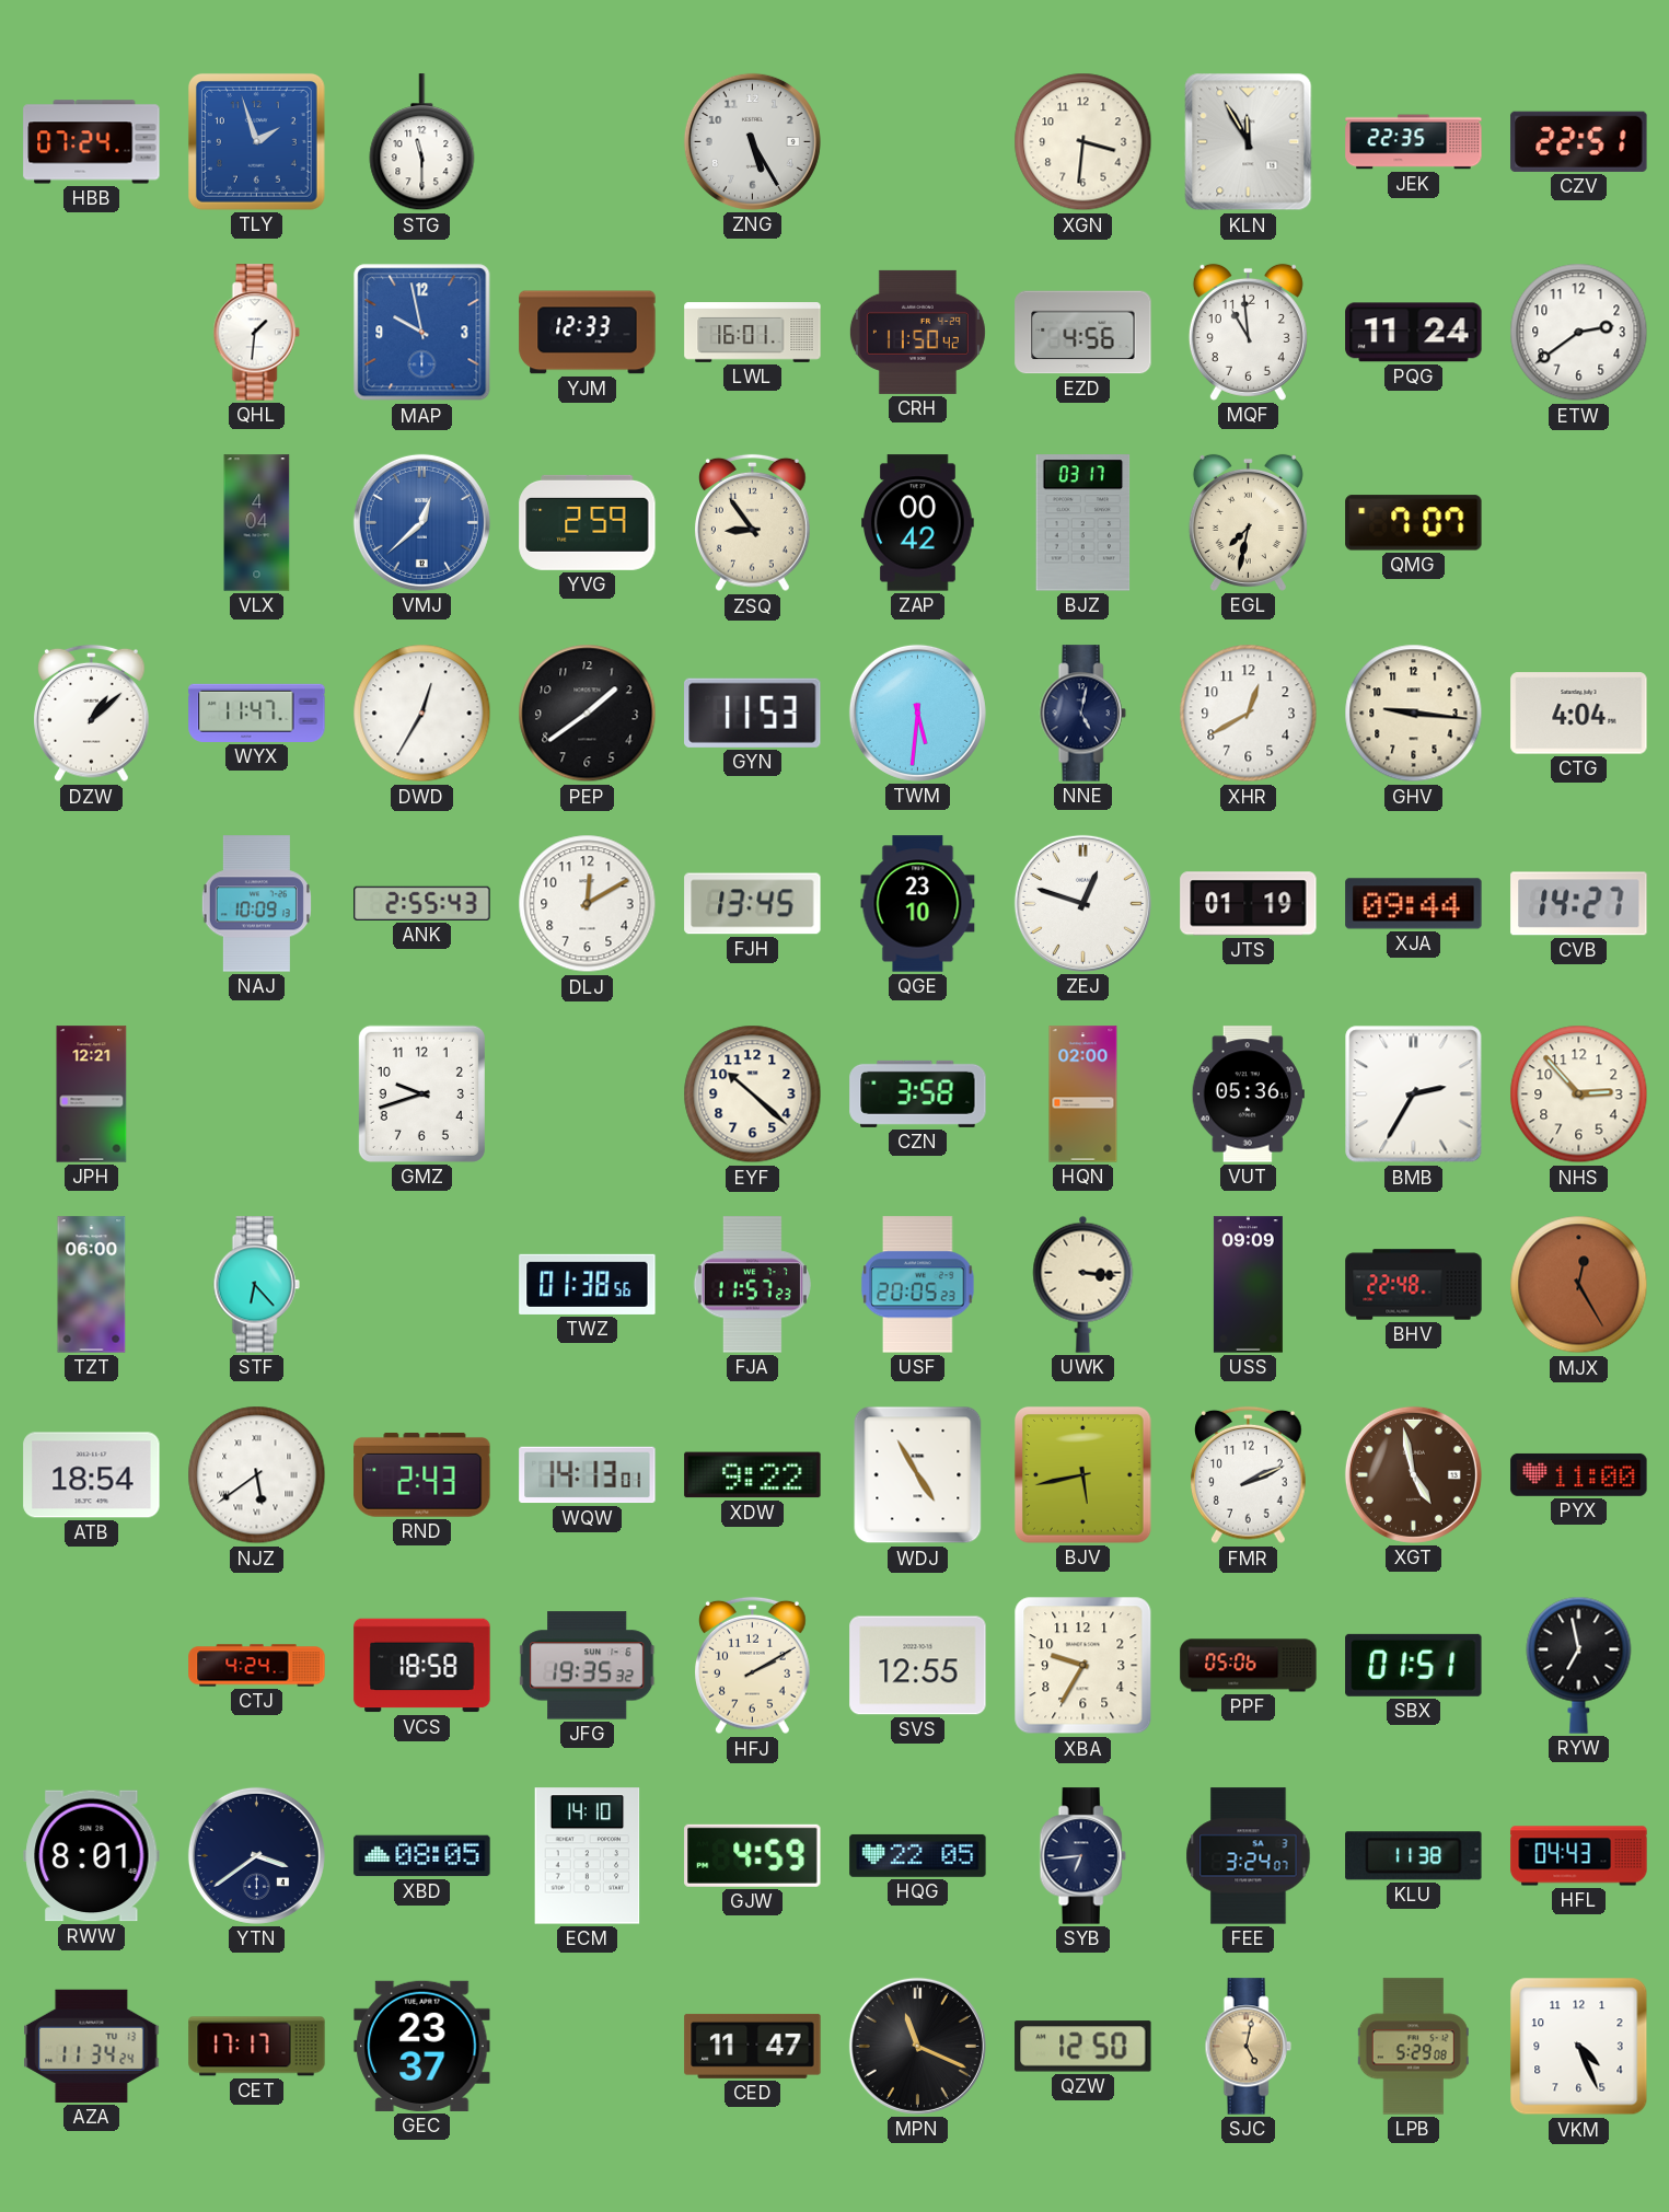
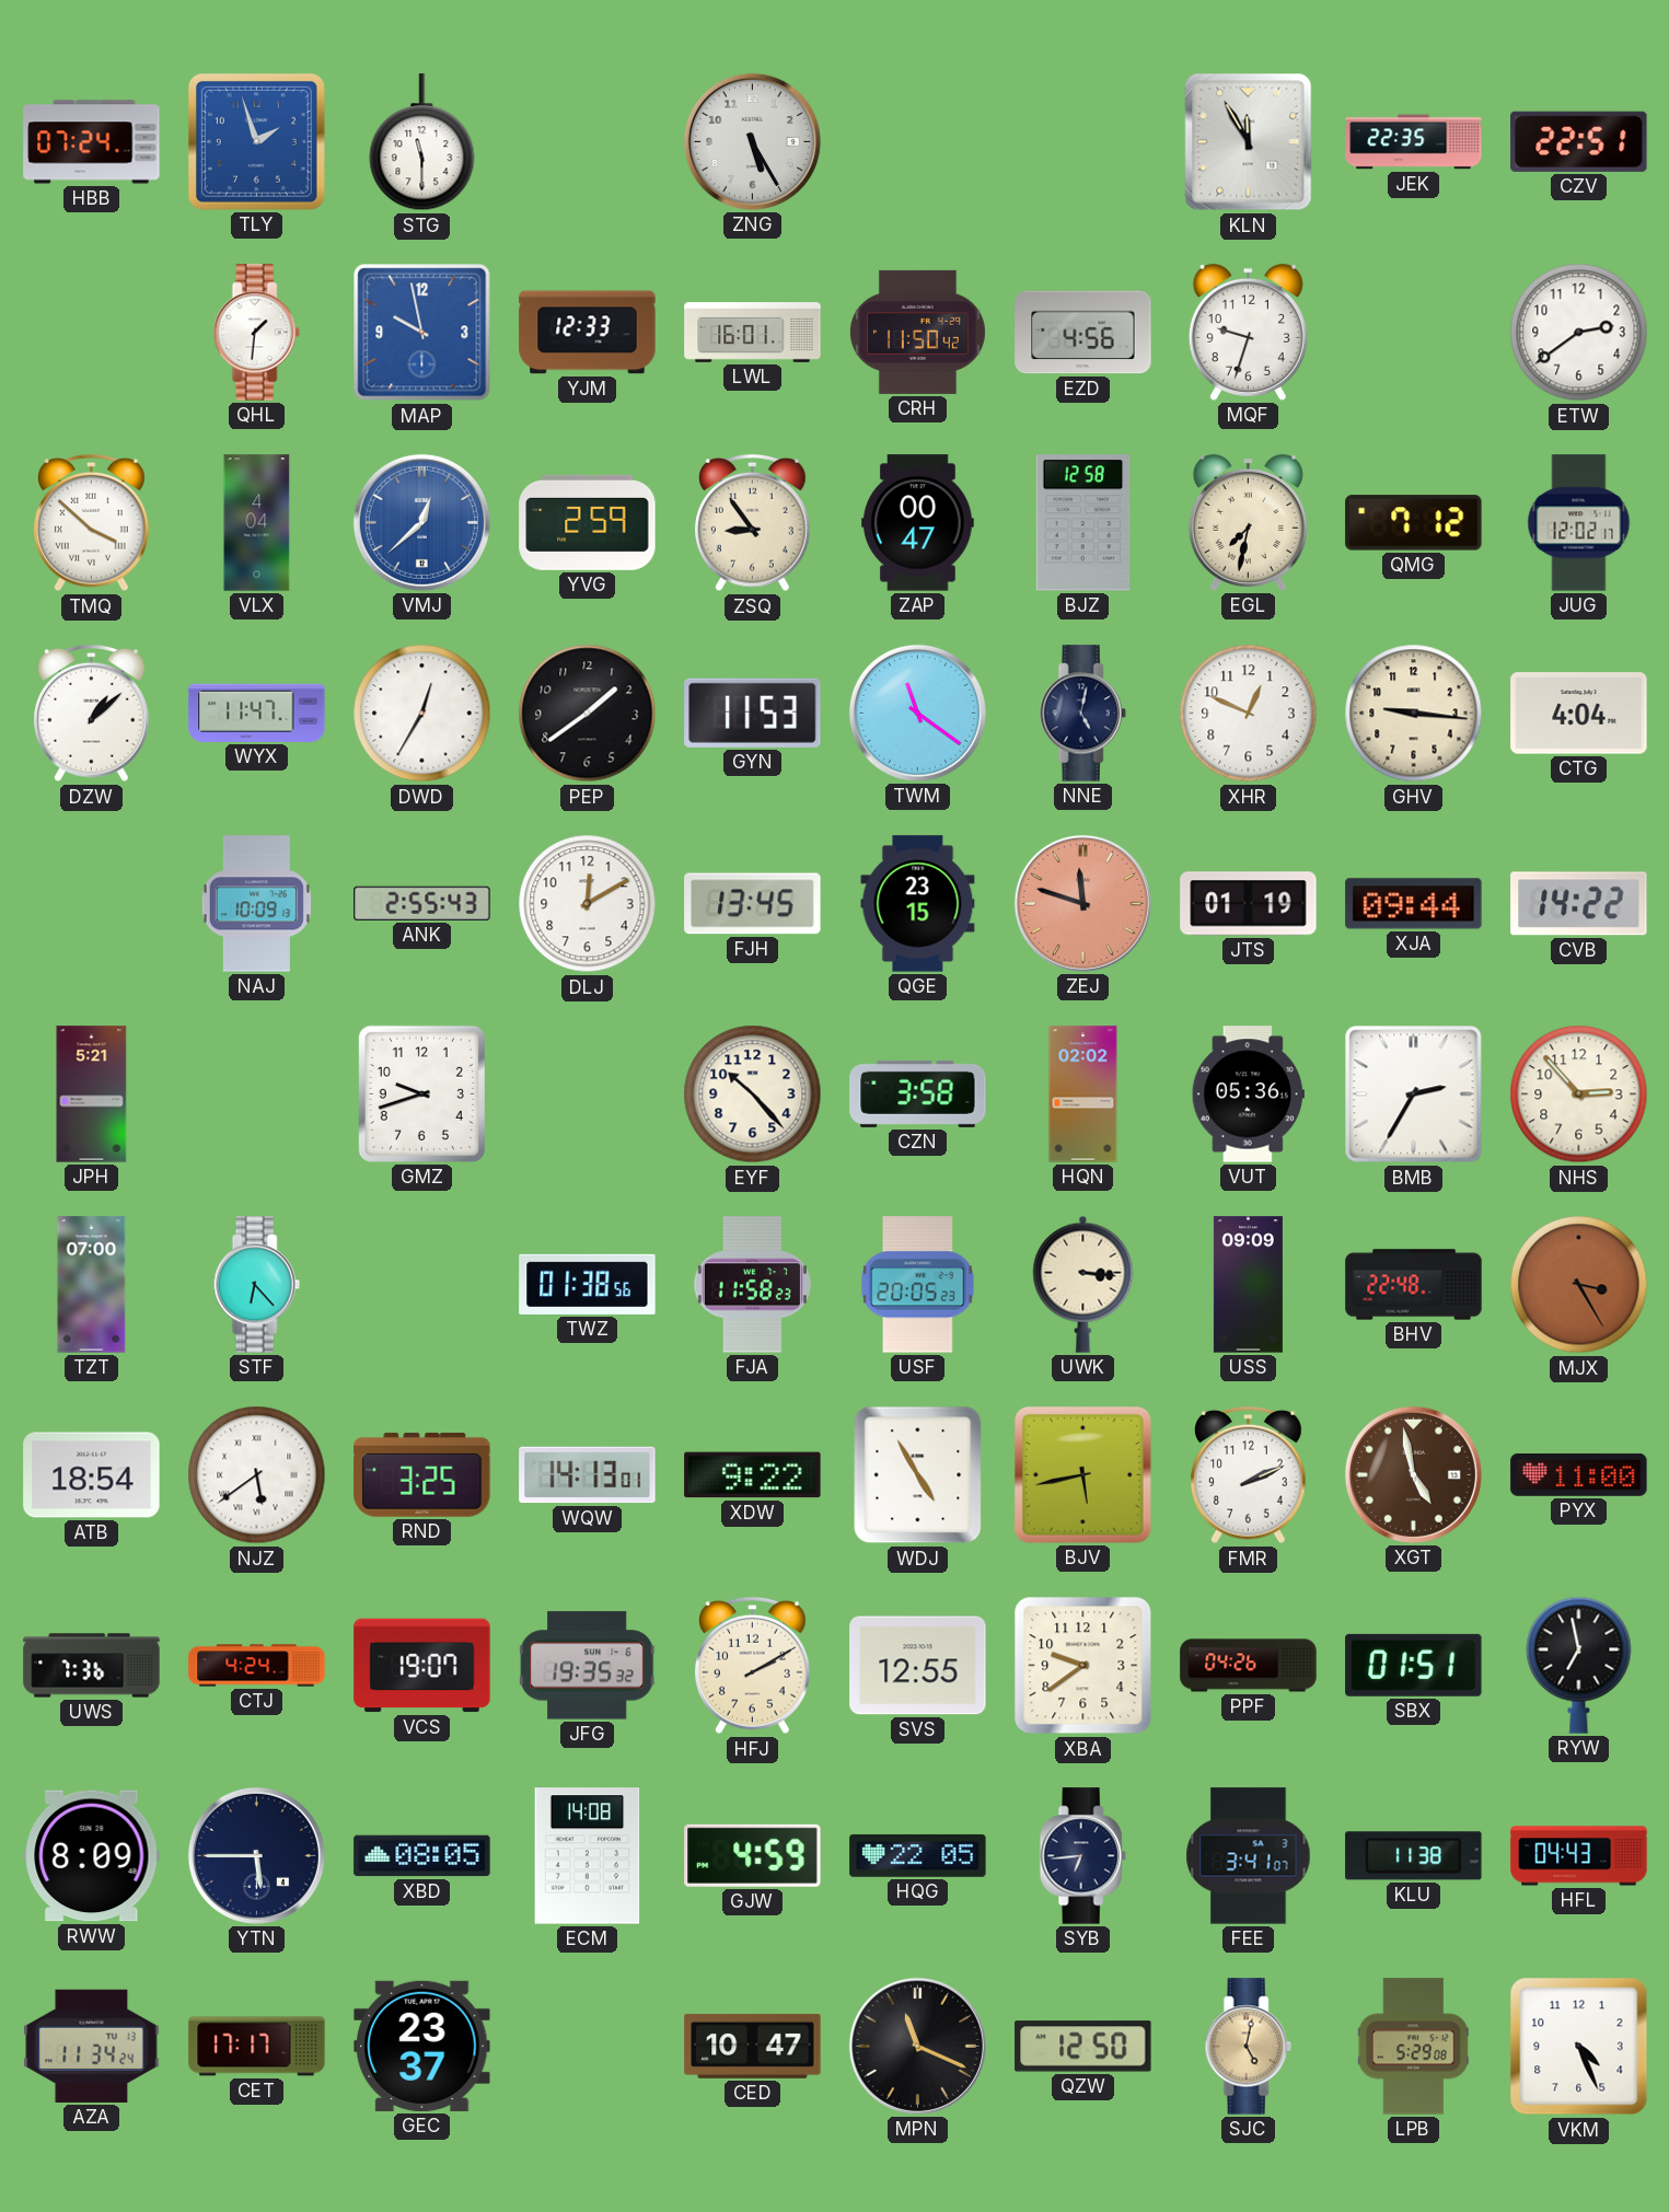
XGN: 3:31 -> none (1083, 142)
MQF: 10:59 -> 9:33 (1248, 332)
PQG: 11:24 -> none (1414, 333)
TMQ: none -> 3:52 (92, 523)
ZAP: 00:42 -> 00:47 (918, 523)
BJZ: 03:17 -> 12:58 (1083, 523)
QMG: 7:07 -> 7:12 (1414, 523)
JUG: none -> 12:02 (1579, 523)
TWM: 5:31 -> 11:21 (917, 713)
XHR: 12:40 -> 12:49 (1249, 714)
QGE: 23:10 -> 23:15 (918, 904)
ZEJ: 12:48 -> 11:48 (1082, 903)
ZEJ dial: white -> salmon (1082, 903)
CVB: 14:27 -> 14:22 (1579, 904)
JPH: 12:21 -> 5:21 (92, 1095)
EYF: 10:22 -> 10:23 (753, 1095)
HQN: 02:00 -> 02:02 (1083, 1095)
TZT: 06:00 -> 07:00 (92, 1285)
FJA: 11:57 -> 11:58 (752, 1285)
MJX: 12:25 -> 3:25 (1579, 1285)
RND: 2:43 -> 3:25 (422, 1474)
UWS: none -> 7:36 (92, 1666)
VCS: 18:58 -> 19:07 (422, 1666)
XBA: 9:35 -> 9:39 (1083, 1666)
PPF: 05:06 -> 04:26 (1249, 1666)
RWW: 8:01 -> 8:09 (92, 1856)
YTN: 3:39 -> 5:45 (256, 1855)
ECM: 14:10 -> 14:08 (588, 1856)
FEE: 3:24 -> 3:41 (1249, 1856)
CED: 11:47 -> 10:47 (753, 2046)
